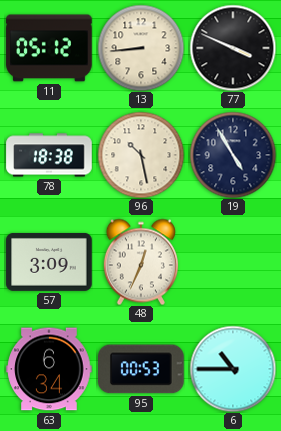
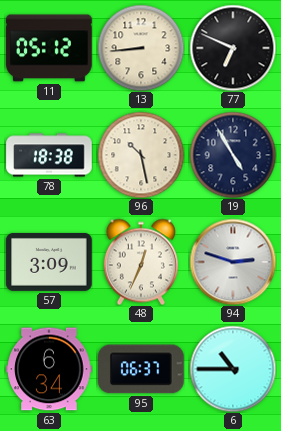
77: 3:49 -> 6:49 (233, 48)
94: none -> 2:48 (233, 262)
95: 00:53 -> 06:37 (141, 369)
